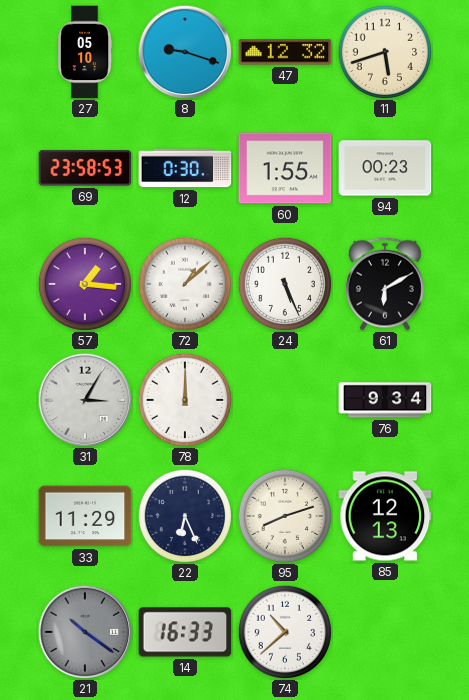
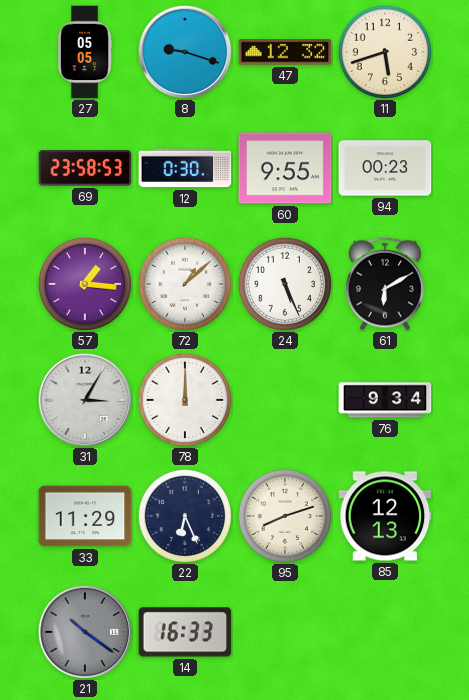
27: 05:10 -> 05:05 (86, 52)
60: 1:55 -> 9:55 (285, 168)
74: 10:38 -> none (284, 631)
